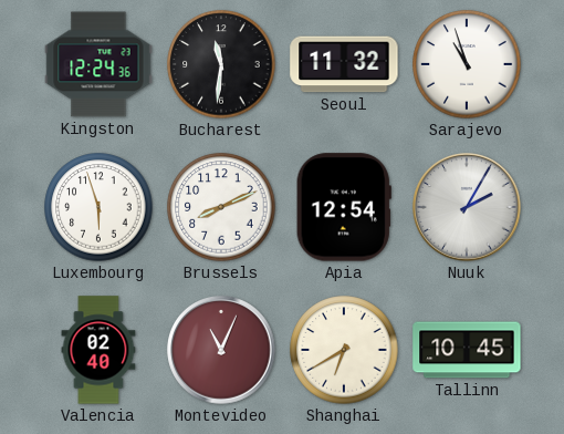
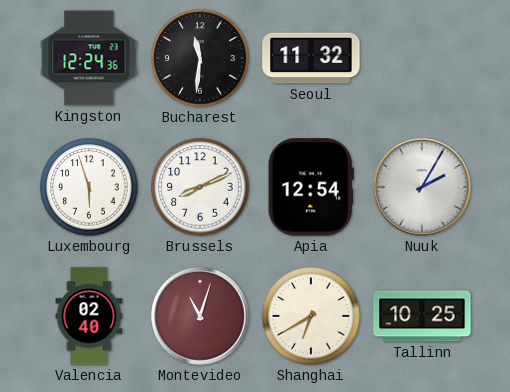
Sarajevo: 10:57 -> none (467, 64)
Montevideo: 11:04 -> 11:03 (200, 316)
Tallinn: 10:45 -> 10:25 (422, 316)
